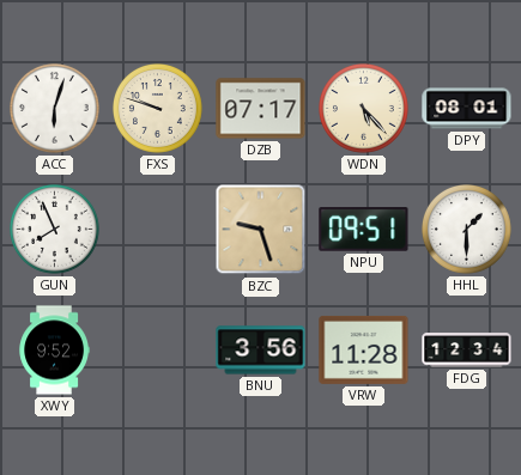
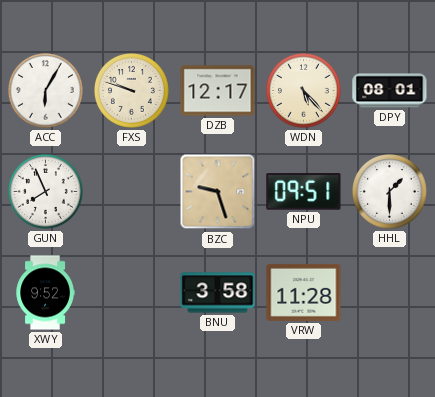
ACC: 6:03 -> 6:05 (46, 91)
DZB: 07:17 -> 12:17 (218, 91)
BNU: 3:56 -> 3:58 (218, 293)
FDG: 12:34 -> none (467, 351)
